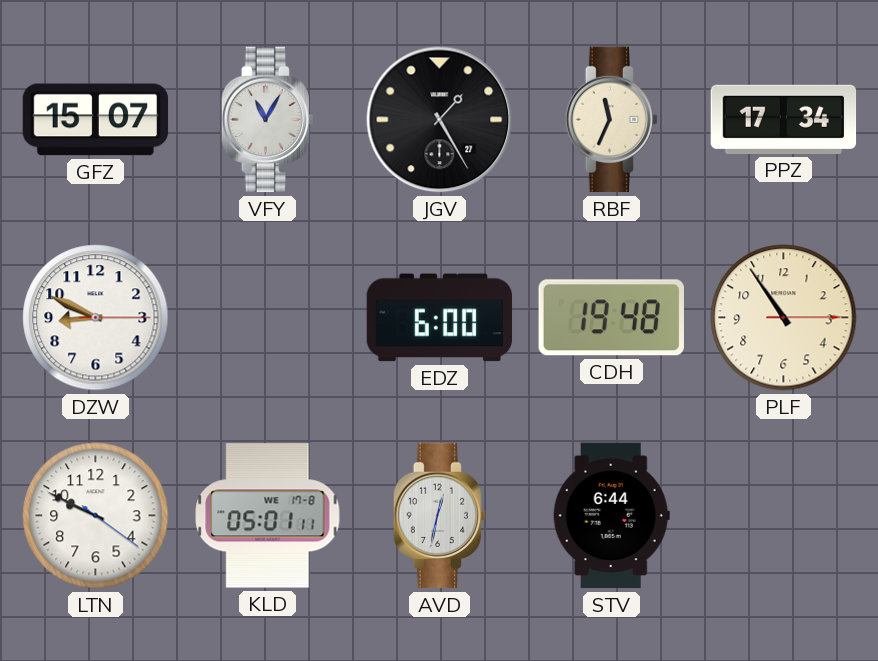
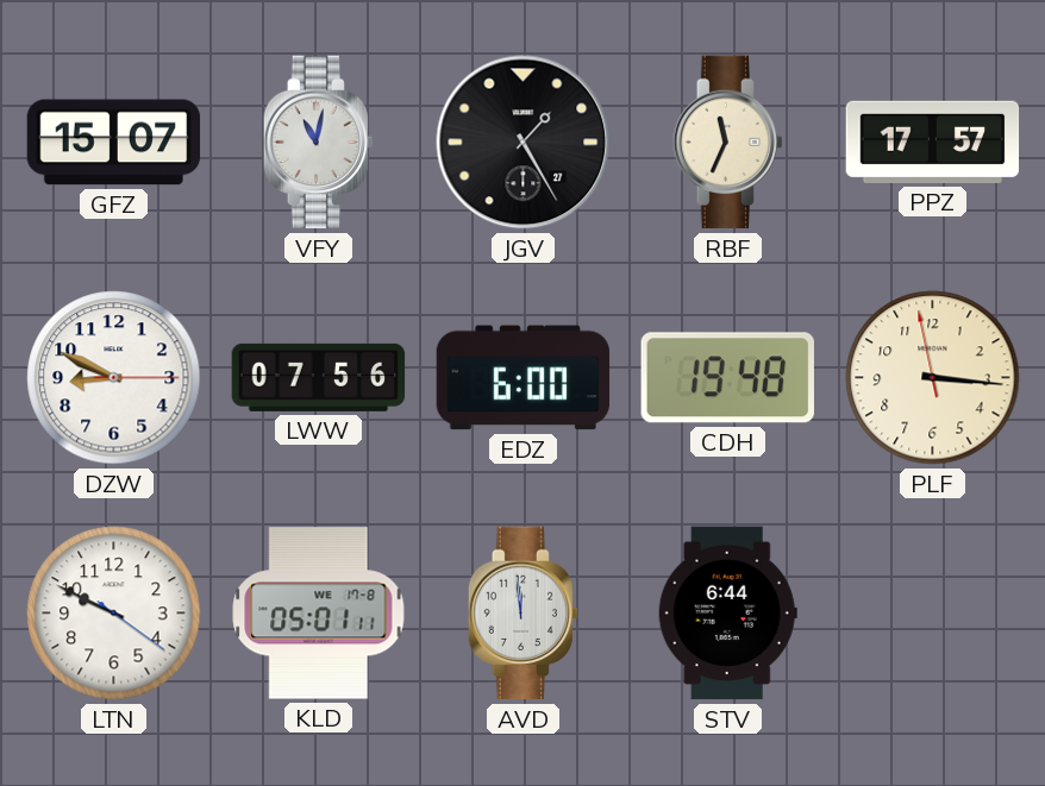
VFY: 11:05 -> 11:02 (318, 143)
PPZ: 17:34 -> 17:57 (933, 142)
LWW: none -> 07:56 (319, 377)
PLF: 10:54 -> 3:15 (933, 378)
AVD: 12:32 -> 11:59 (522, 614)
